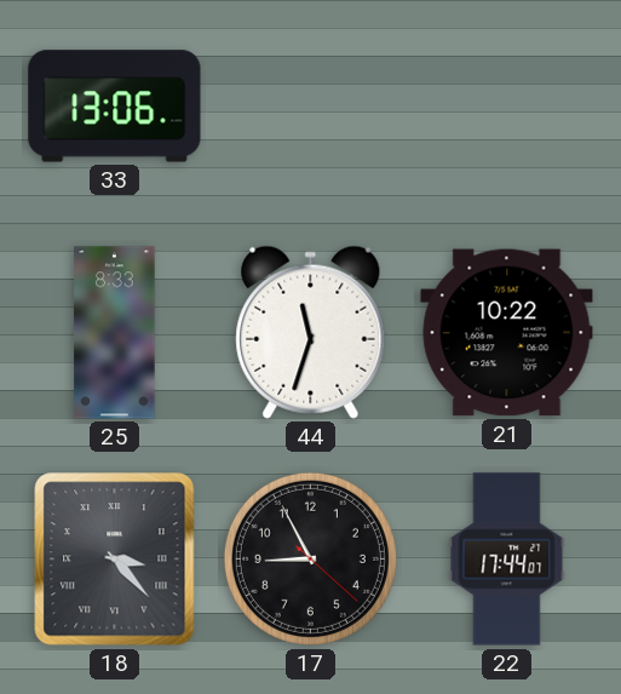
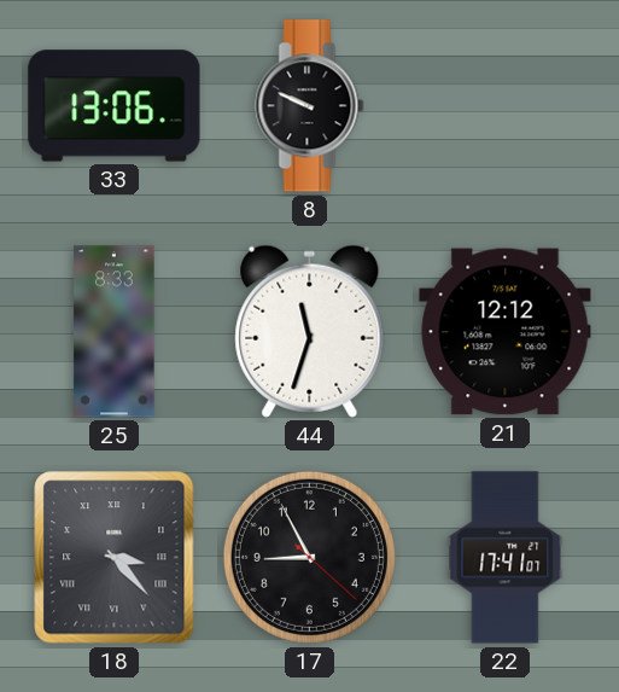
8: none -> 9:49 (310, 106)
21: 10:22 -> 12:12 (506, 332)
22: 17:44 -> 17:41 (506, 558)
